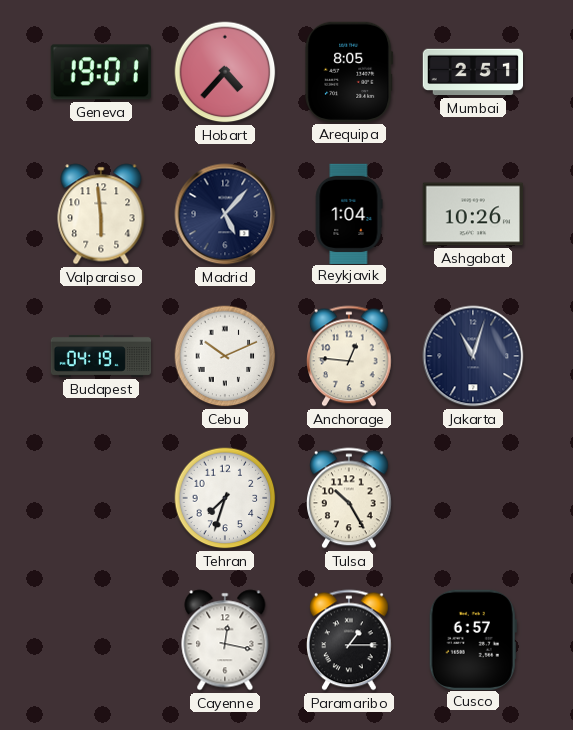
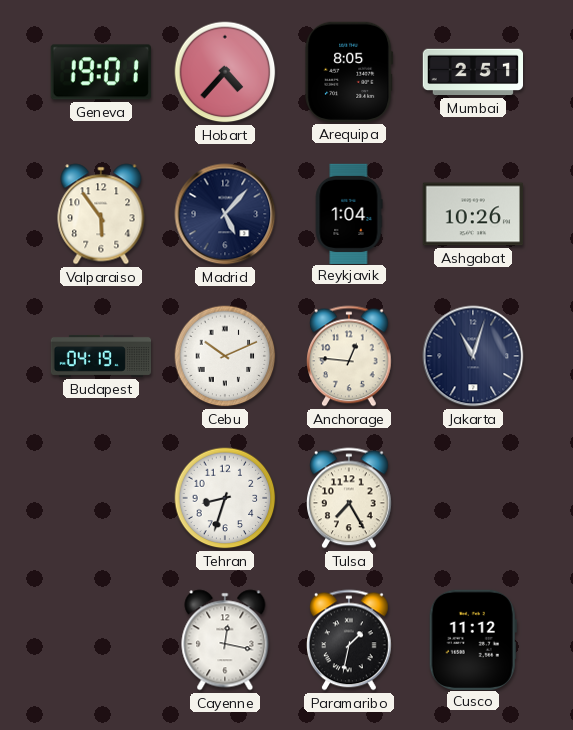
Valparaiso: 5:59 -> 5:54 (101, 214)
Tehran: 7:33 -> 8:33 (225, 498)
Tulsa: 10:25 -> 7:25 (350, 498)
Paramaribo: 1:15 -> 1:32 (350, 640)
Cusco: 6:57 -> 11:12 (473, 639)
